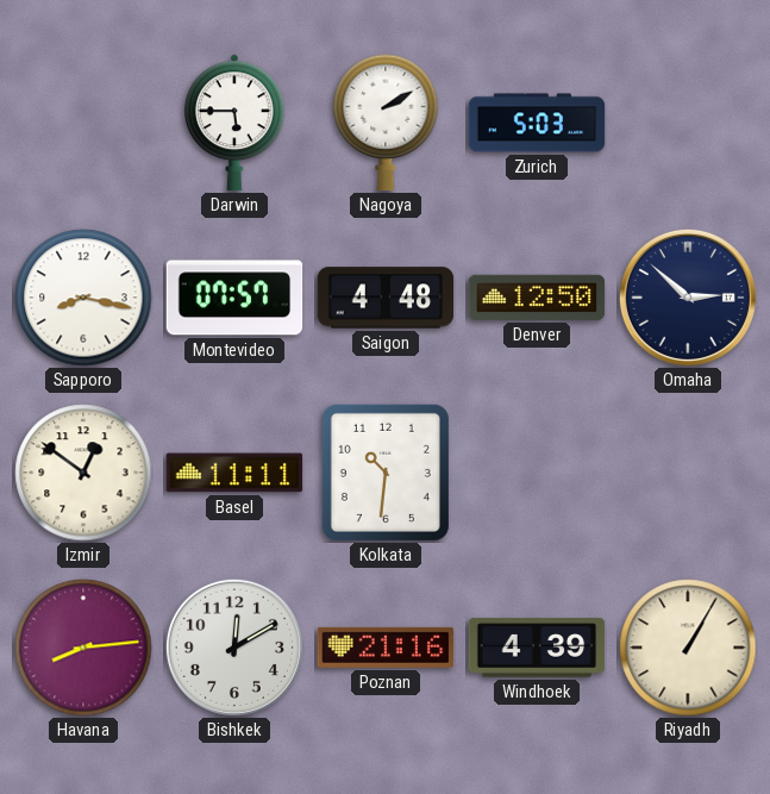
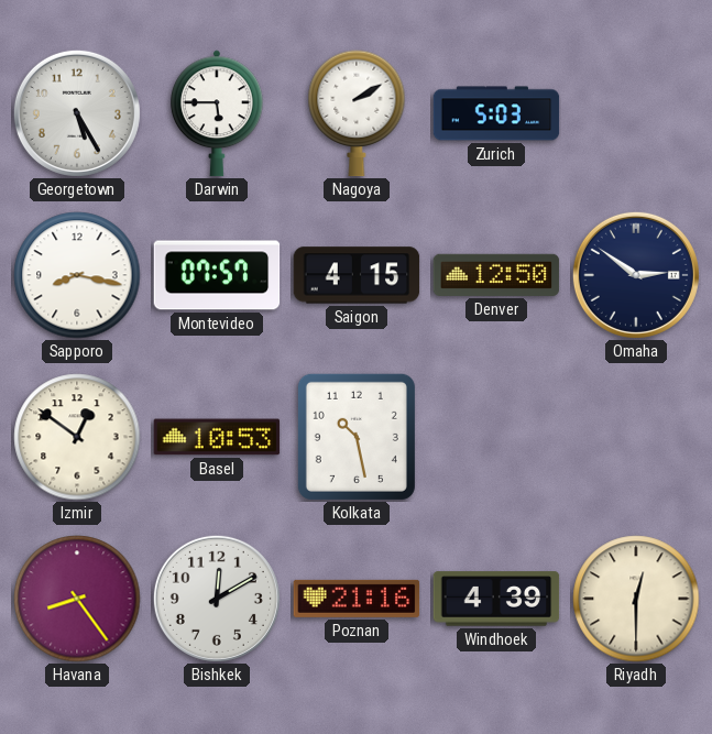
Georgetown: none -> 5:25 (77, 113)
Saigon: 4:48 -> 4:15 (357, 275)
Omaha: 2:52 -> 2:51 (636, 275)
Basel: 11:11 -> 10:53 (217, 437)
Kolkata: 10:31 -> 10:28 (357, 437)
Havana: 8:14 -> 8:24 (77, 599)
Riyadh: 1:05 -> 12:30 (636, 599)
